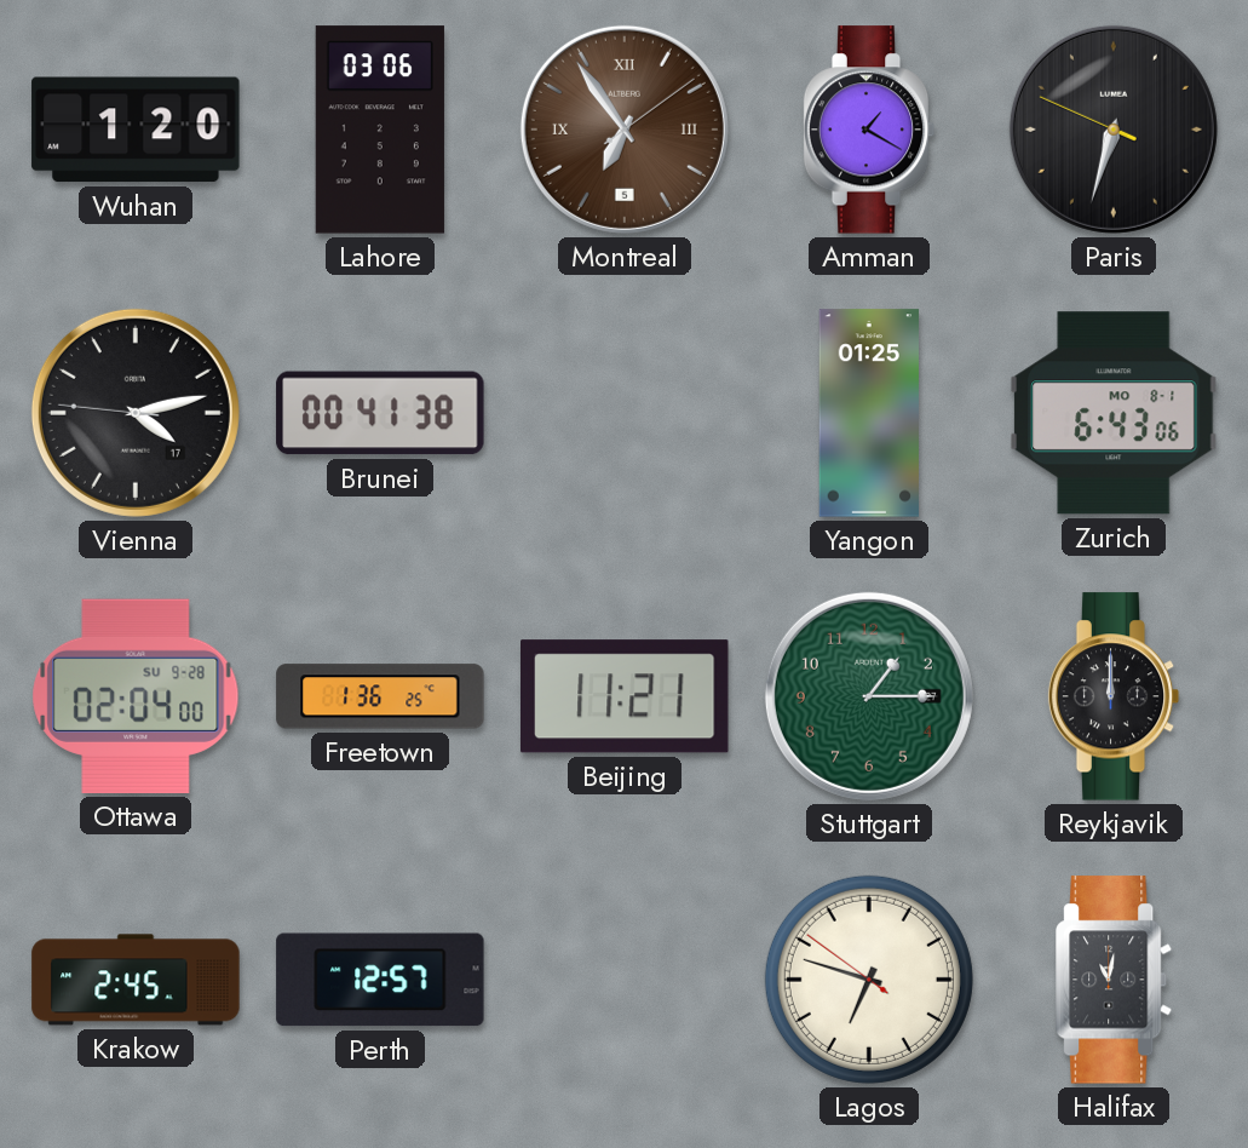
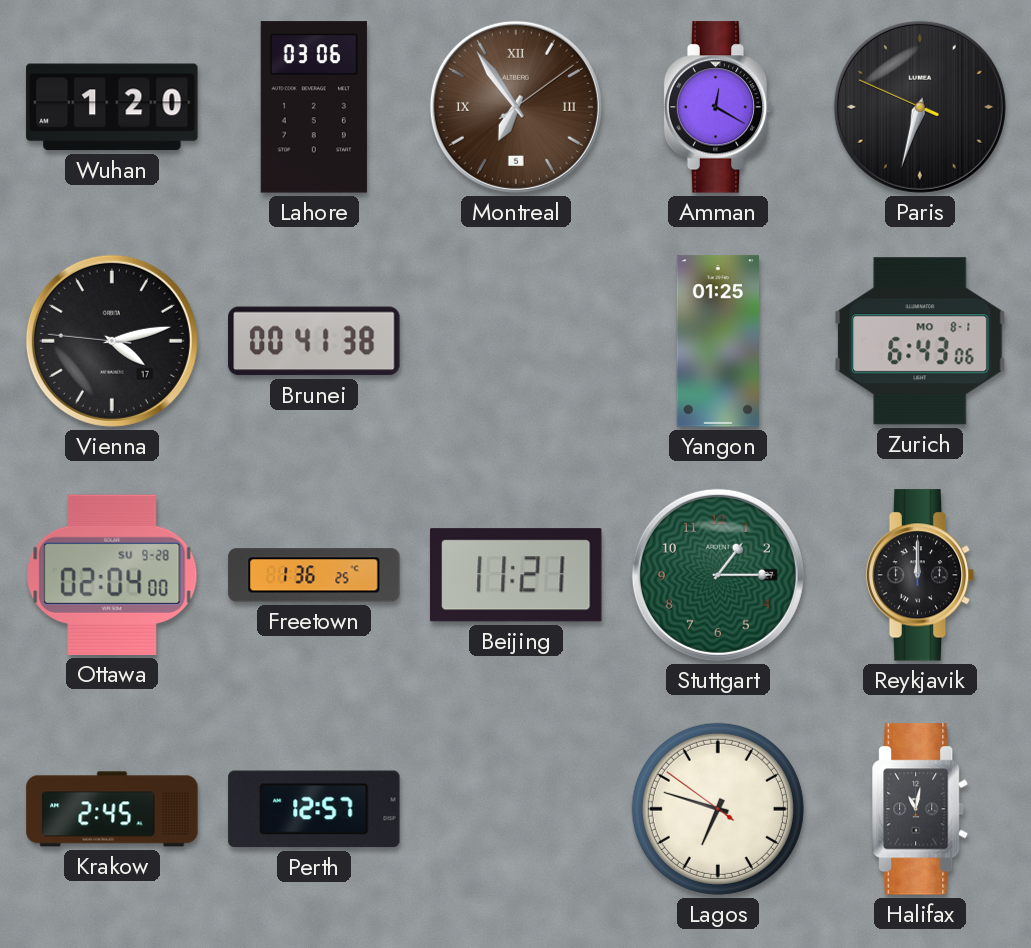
Amman: 1:20 -> 12:20 (718, 107)
